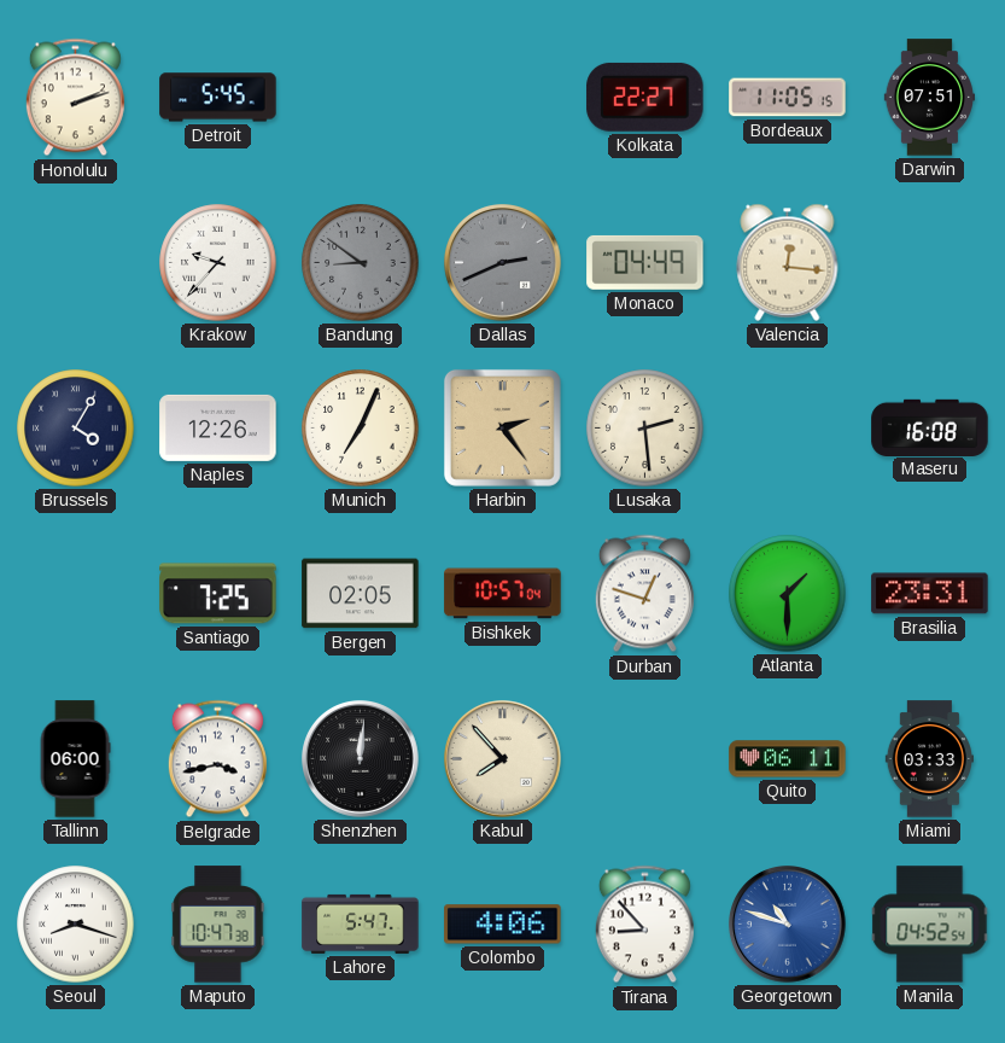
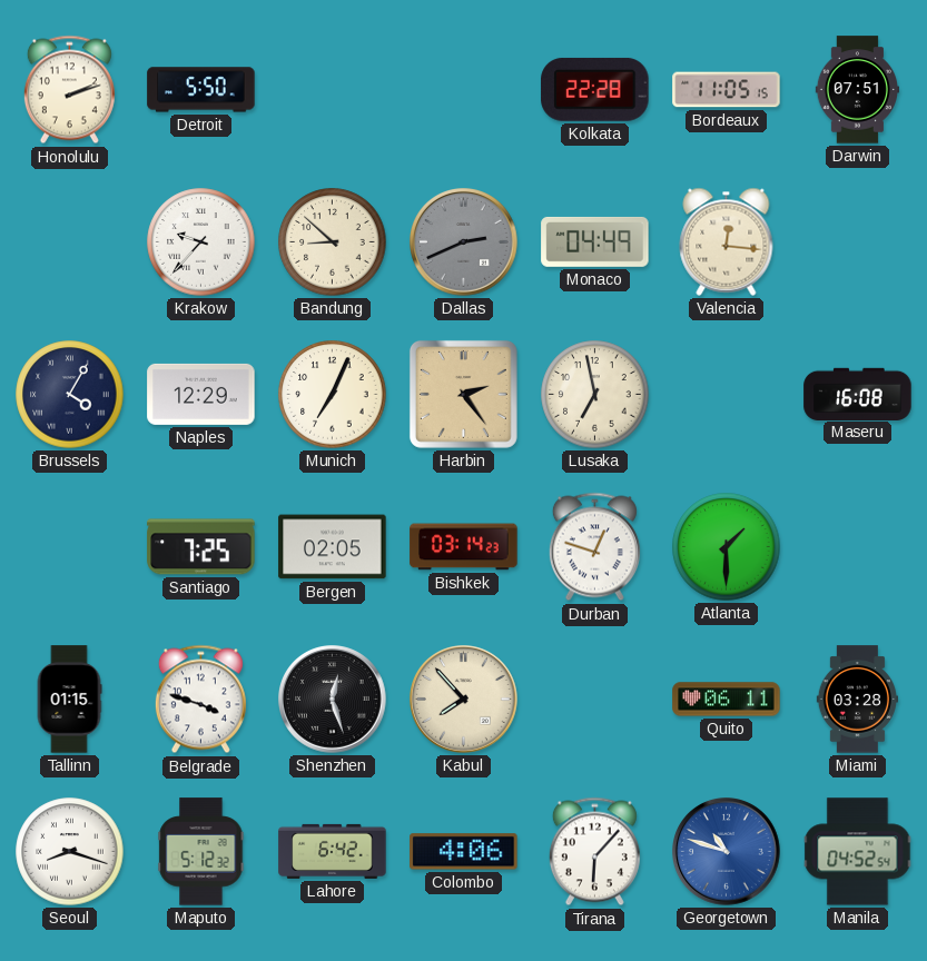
Detroit: 5:45 -> 5:50 (201, 90)
Kolkata: 22:27 -> 22:28 (595, 89)
Bandung: 8:51 -> 8:52 (333, 242)
Bandung dial: grey -> cream (333, 242)
Naples: 12:26 -> 12:29 (201, 394)
Lusaka: 2:29 -> 6:58 (595, 395)
Bishkek: 10:57 -> 03:14 (464, 547)
Brasilia: 23:31 -> none (930, 594)
Tallinn: 06:00 -> 01:15 (69, 700)
Belgrade: 3:43 -> 3:48 (200, 700)
Shenzhen: 12:01 -> 12:27 (333, 700)
Miami: 03:33 -> 03:28 (857, 700)
Maputo: 10:47 -> 5:12 (201, 852)
Lahore: 5:47 -> 6:42 (333, 851)
Tirana: 8:53 -> 6:07 (594, 852)
